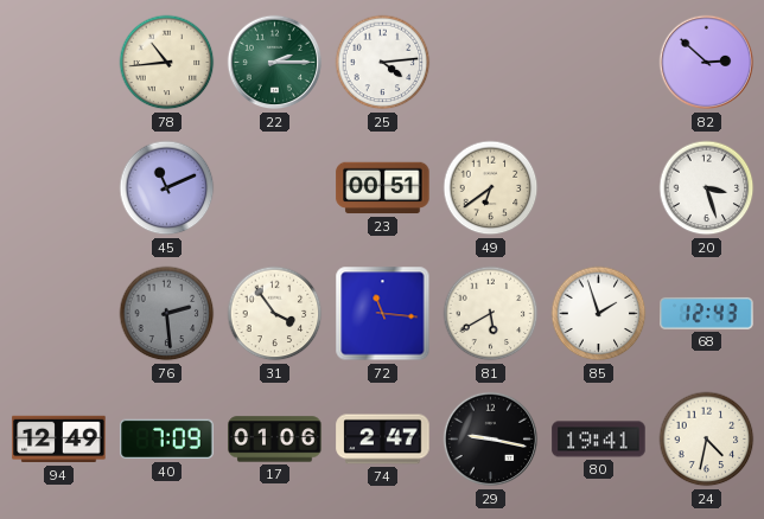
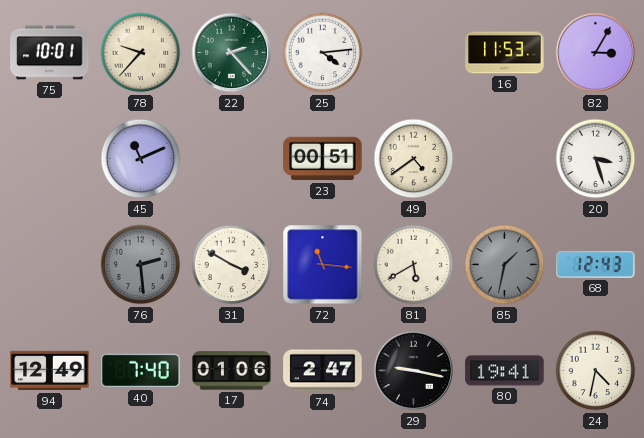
75: none -> 10:01 (50, 53)
78: 10:44 -> 9:37 (141, 53)
22: 2:15 -> 2:23 (232, 53)
16: none -> 11:53 (505, 53)
82: 2:52 -> 3:05 (596, 53)
49: 6:39 -> 4:39 (414, 159)
31: 3:54 -> 3:50 (232, 265)
85: 1:57 -> 1:32 (505, 265)
85 dial: white -> grey (505, 265)
40: 7:09 -> 7:40 (141, 371)
